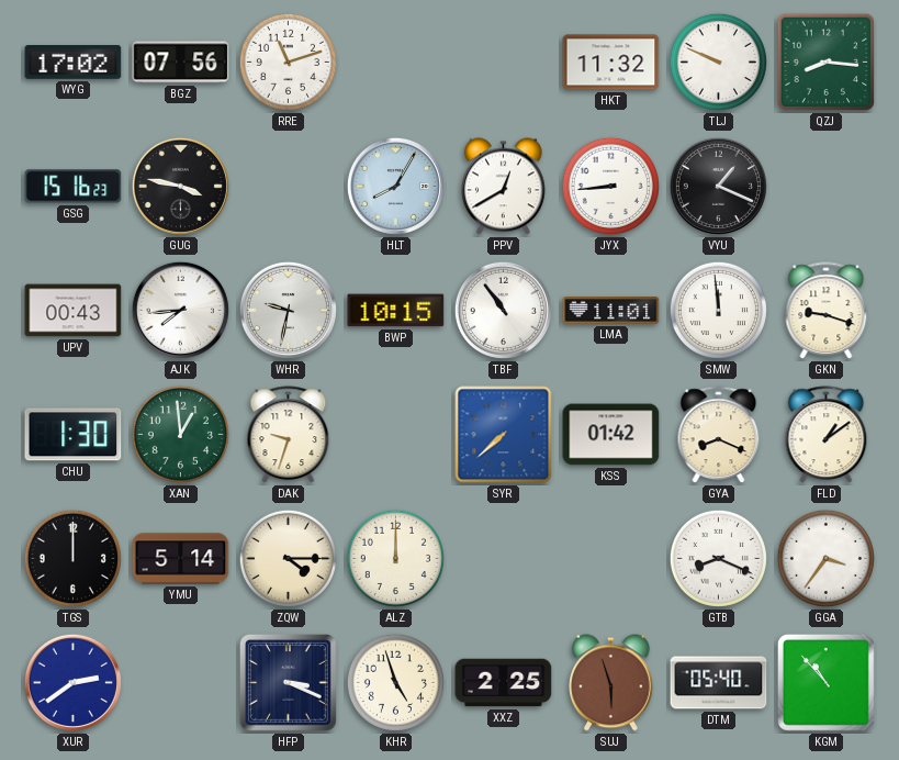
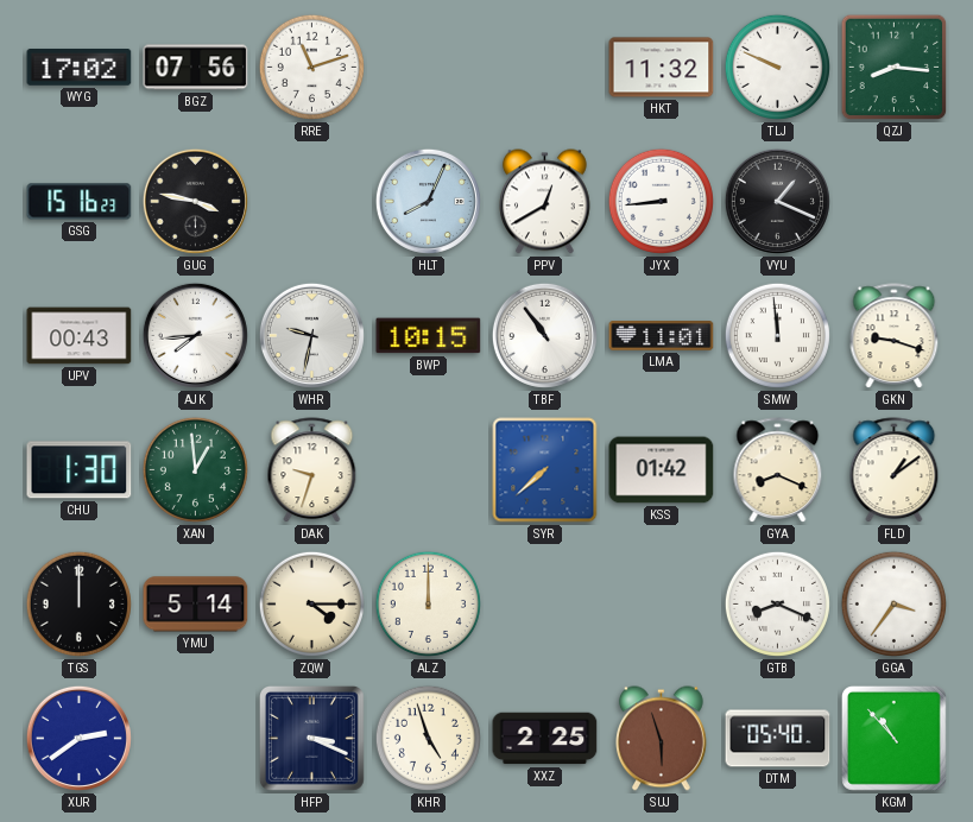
HLT: 8:05 -> 8:04 (428, 201)
